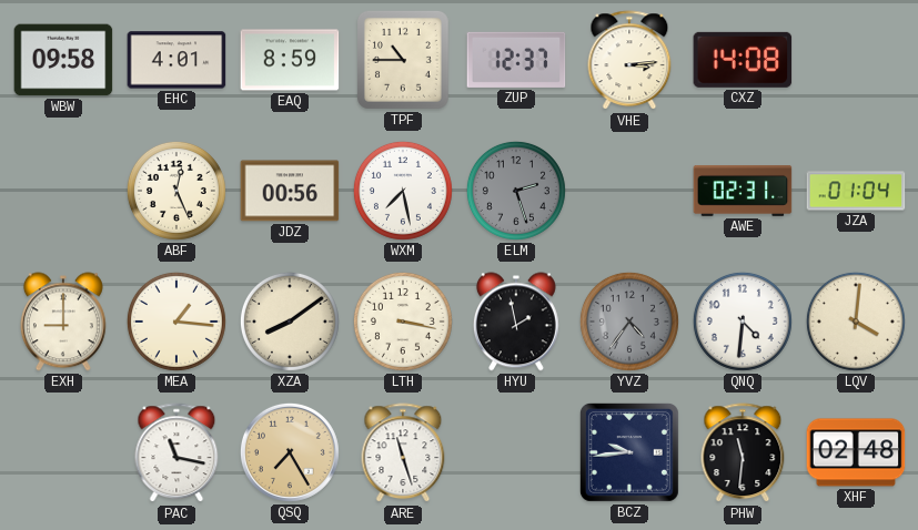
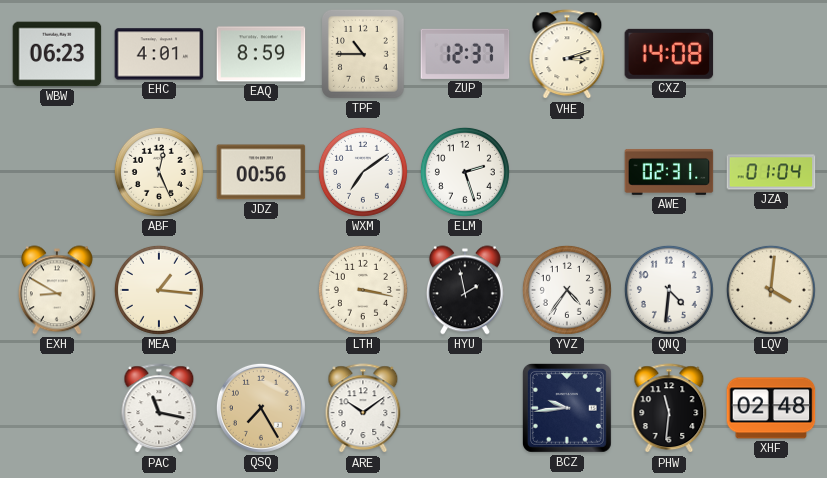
WBW: 09:58 -> 06:23 (57, 54)
VHE: 3:14 -> 3:12 (567, 55)
WXM: 7:28 -> 7:09 (363, 172)
ELM dial: grey -> white (465, 172)
EXH: 9:00 -> 8:50 (57, 290)
XZA: 8:09 -> none (290, 322)
YVZ dial: grey -> white (567, 290)
ARE: 11:27 -> 10:09 (363, 409)
